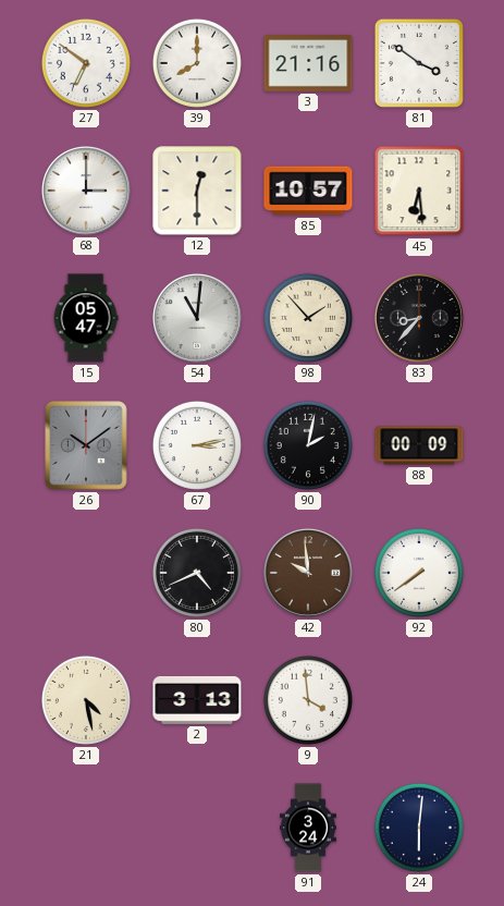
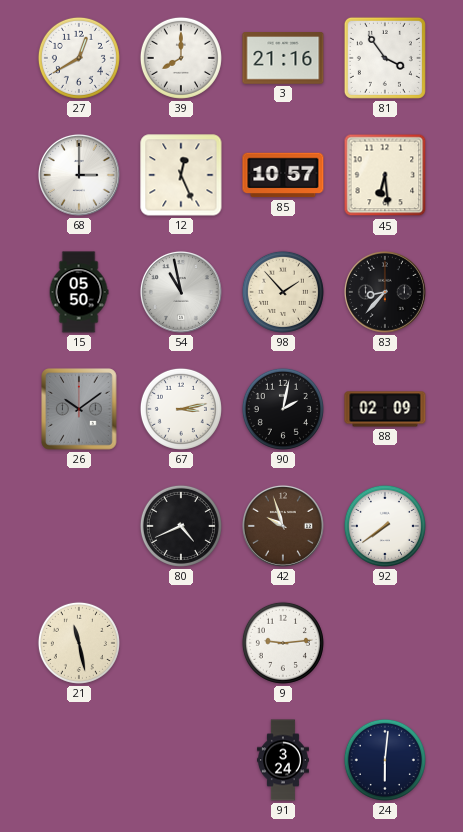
27: 6:51 -> 12:40 (79, 58)
81: 3:51 -> 3:54 (385, 58)
12: 12:30 -> 12:26 (181, 175)
15: 05:47 -> 05:50 (79, 292)
54: 11:01 -> 10:58 (181, 292)
88: 00:09 -> 02:09 (385, 409)
42: 9:59 -> 9:57 (283, 526)
21: 4:28 -> 11:28 (79, 643)
2: 3:13 -> none (197, 700)
9: 3:59 -> 9:14 (283, 643)
